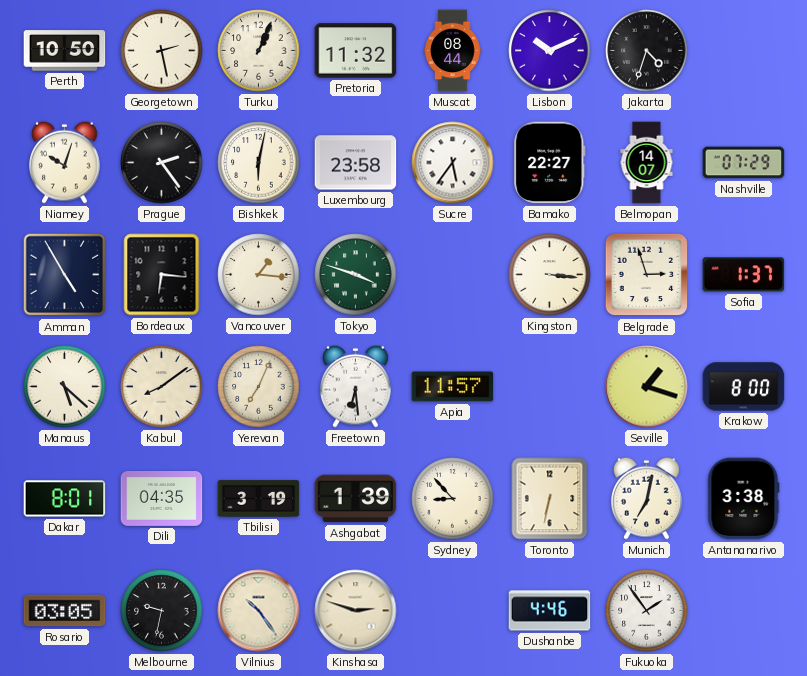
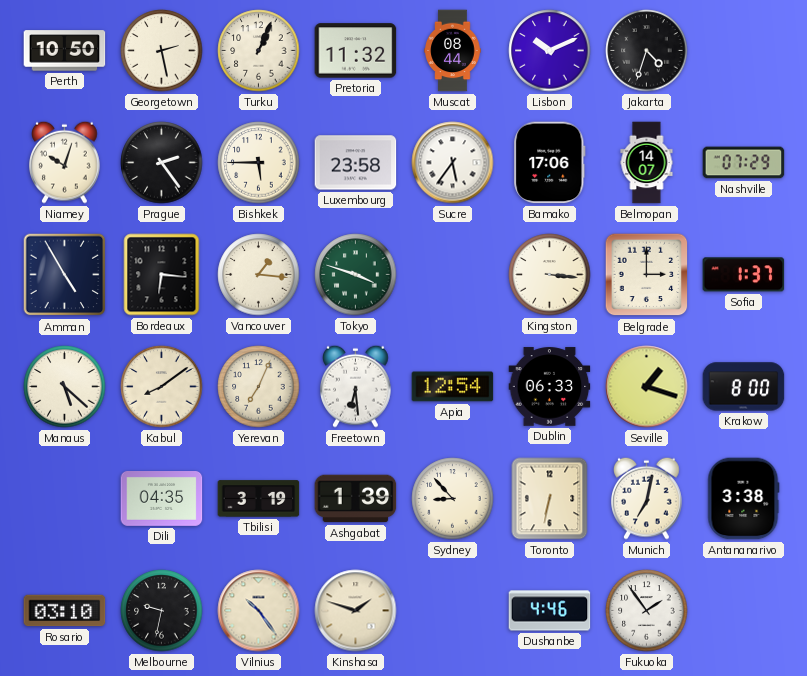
Bishkek: 6:02 -> 5:45 (259, 163)
Bamako: 22:27 -> 17:06 (550, 163)
Belgrade: 2:57 -> 3:00 (647, 275)
Apia: 11:57 -> 12:54 (453, 387)
Dublin: none -> 06:33 (550, 387)
Dakar: 8:01 -> none (65, 499)
Rosario: 03:05 -> 03:10 (65, 611)
Kinshasa: 2:48 -> 1:48 (356, 611)
